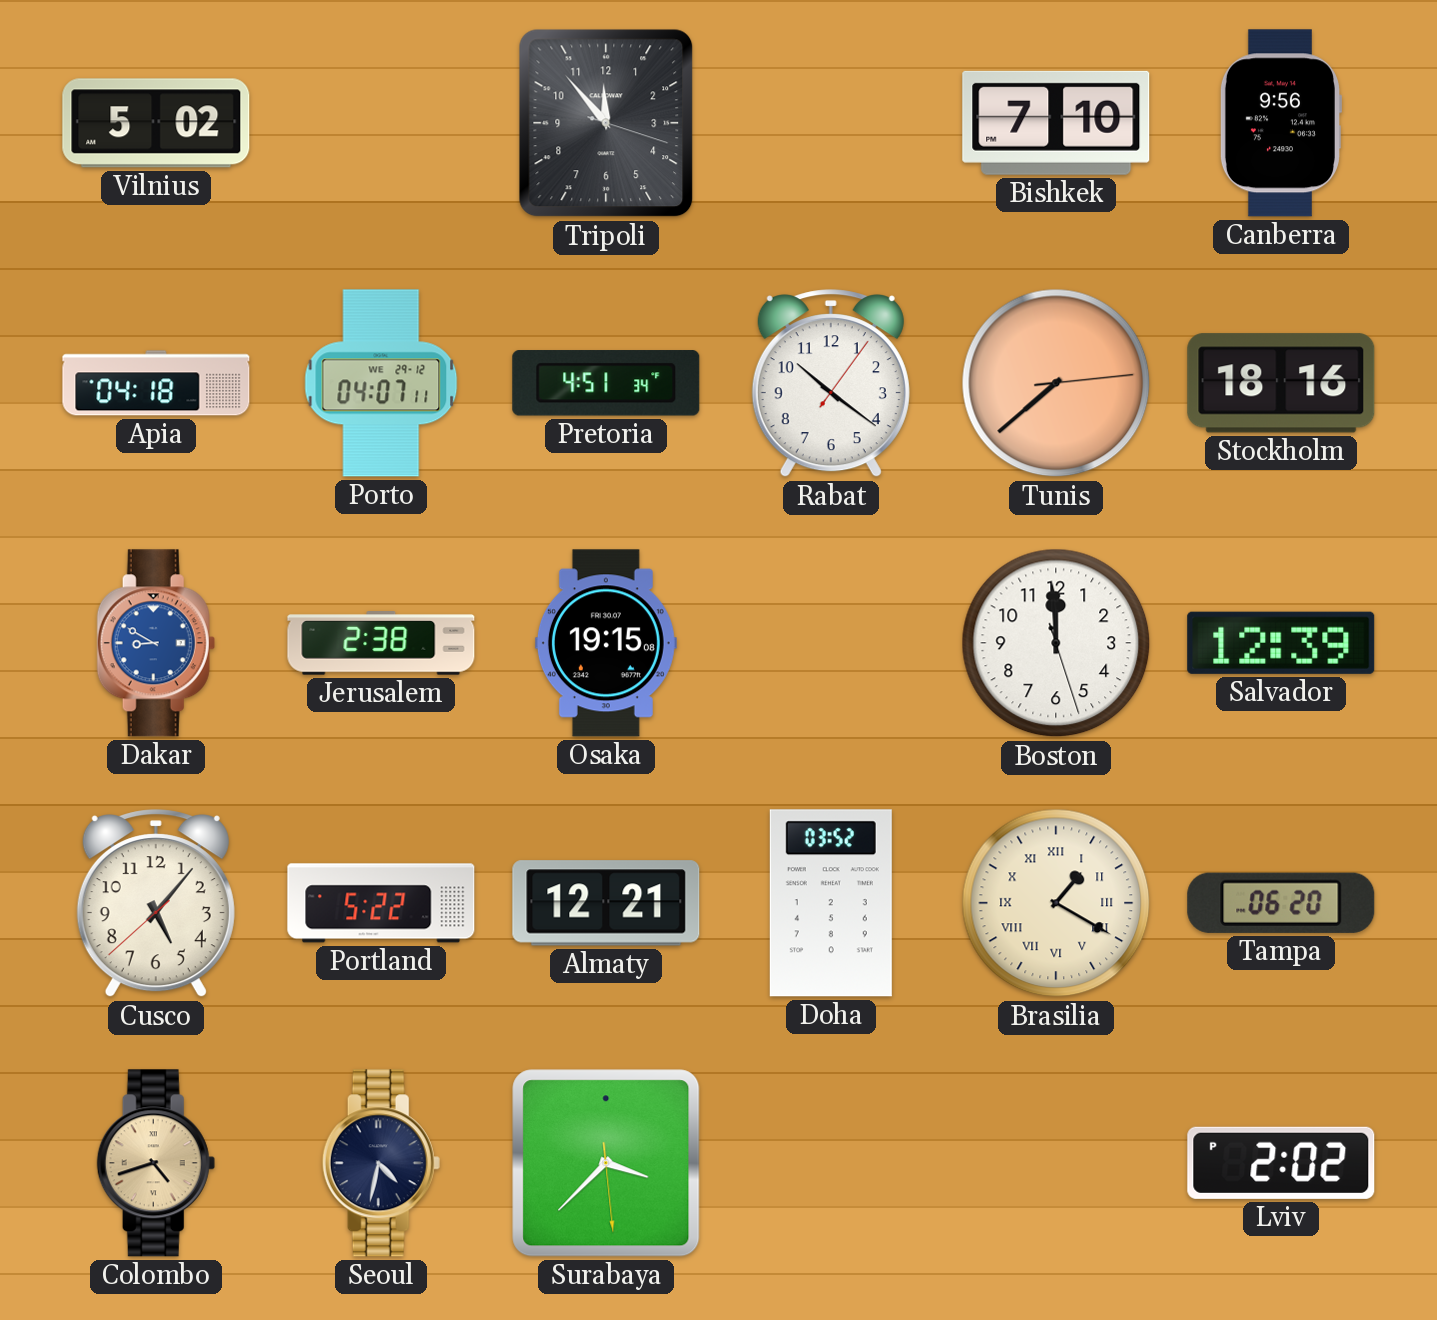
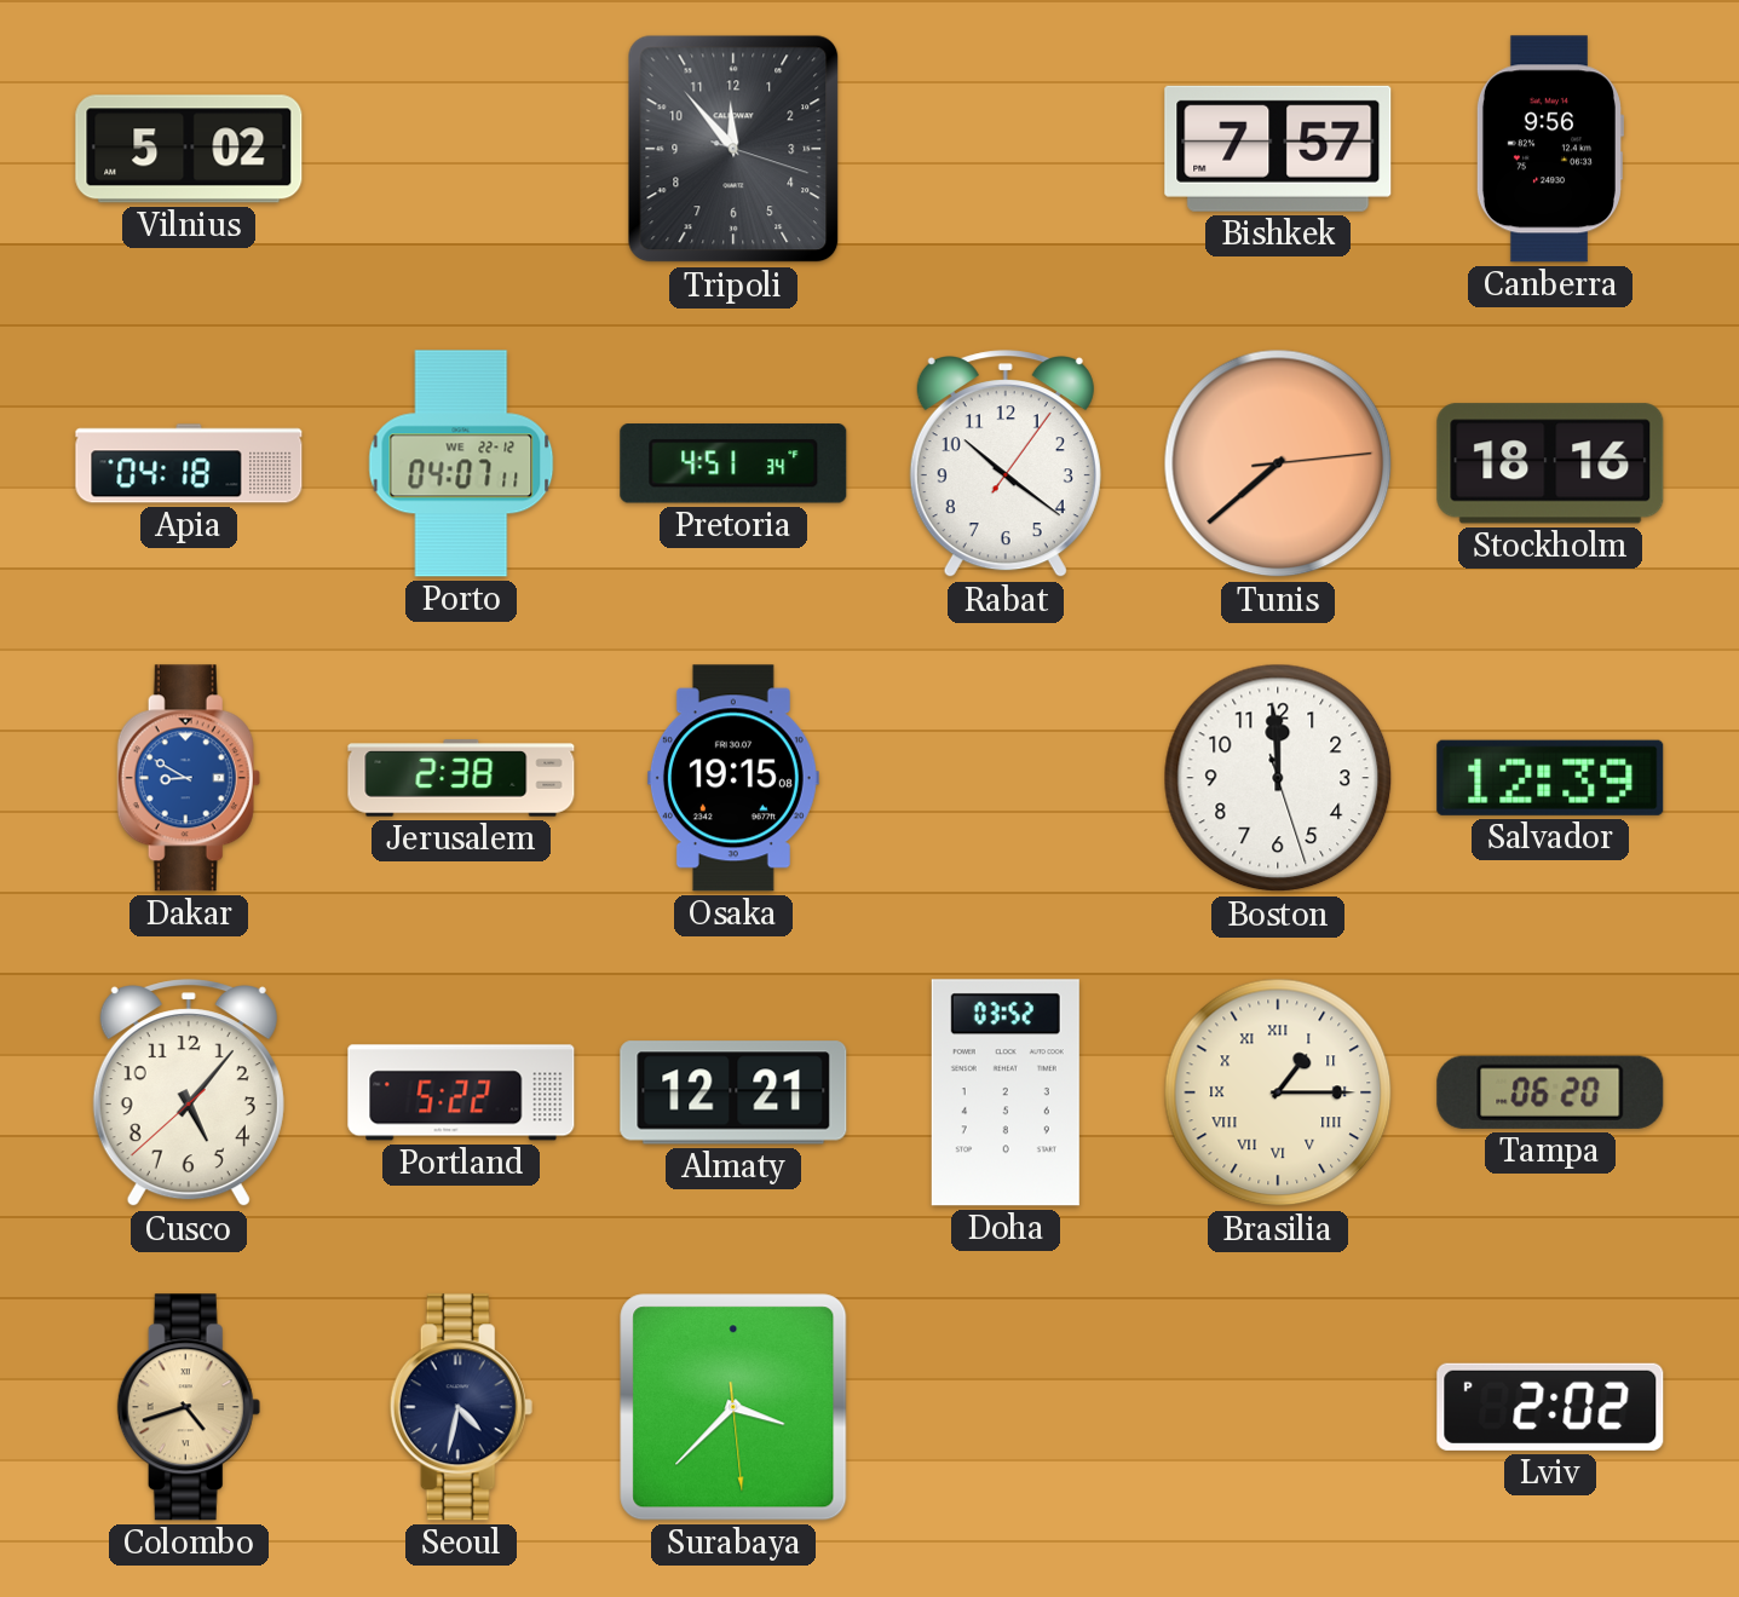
Bishkek: 7:10 -> 7:57 (1278, 149)
Porto date: WE 29-12 -> WE 22-12 (461, 463)
Brasilia: 1:20 -> 1:15 (1278, 1092)
